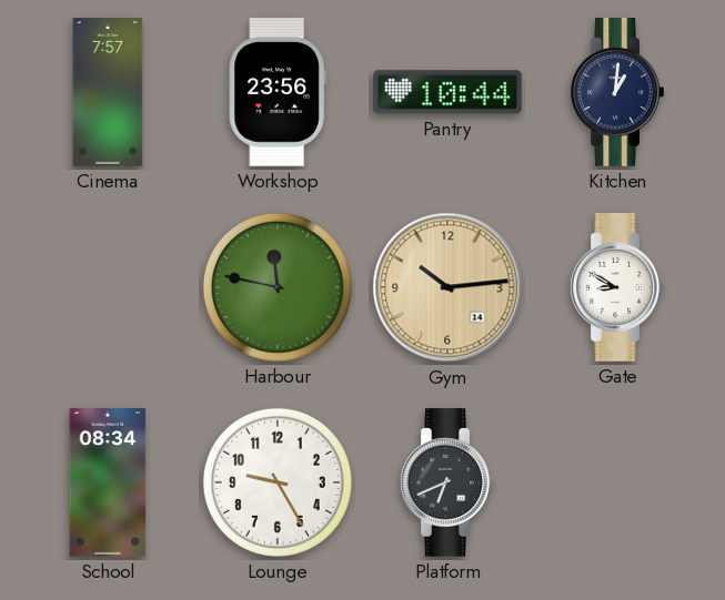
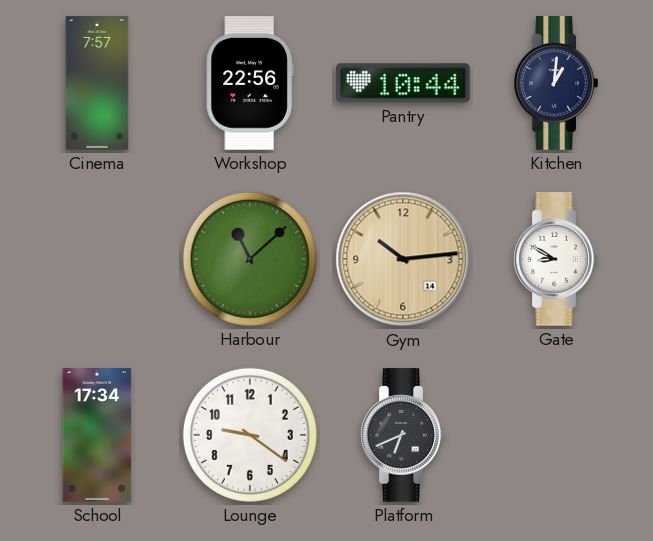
Workshop: 23:56 -> 22:56 (250, 84)
Harbour: 11:47 -> 11:08 (250, 259)
School: 08:34 -> 17:34 (97, 435)
Lounge: 9:25 -> 9:21 (250, 435)
